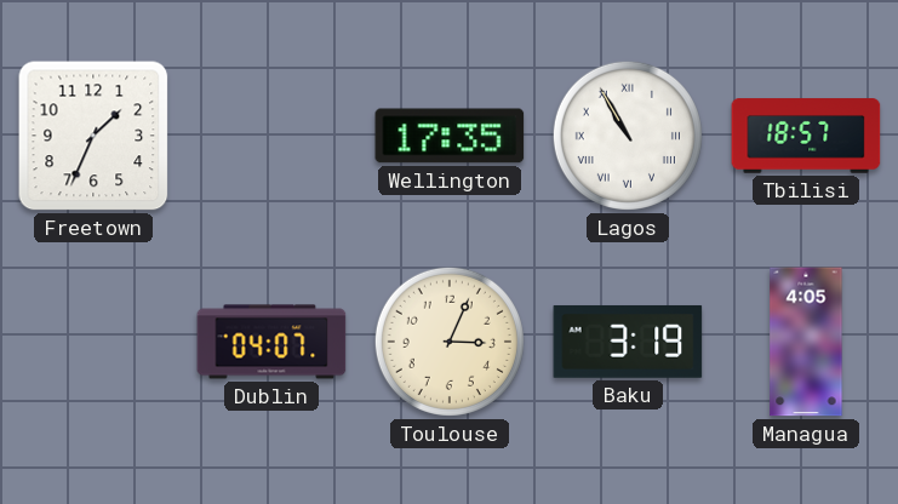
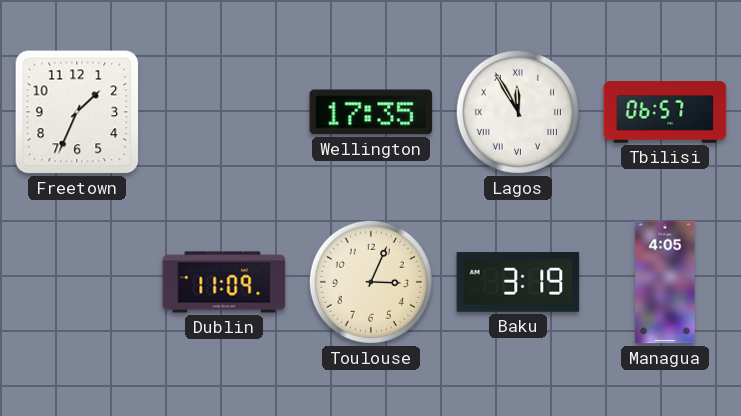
Lagos: 10:55 -> 11:55 (518, 112)
Tbilisi: 18:57 -> 06:57 (665, 112)
Dublin: 04:07 -> 11:09 (224, 282)
